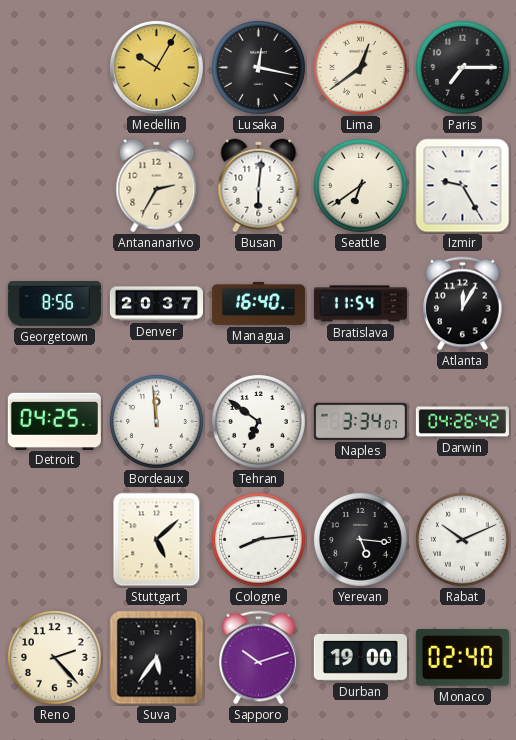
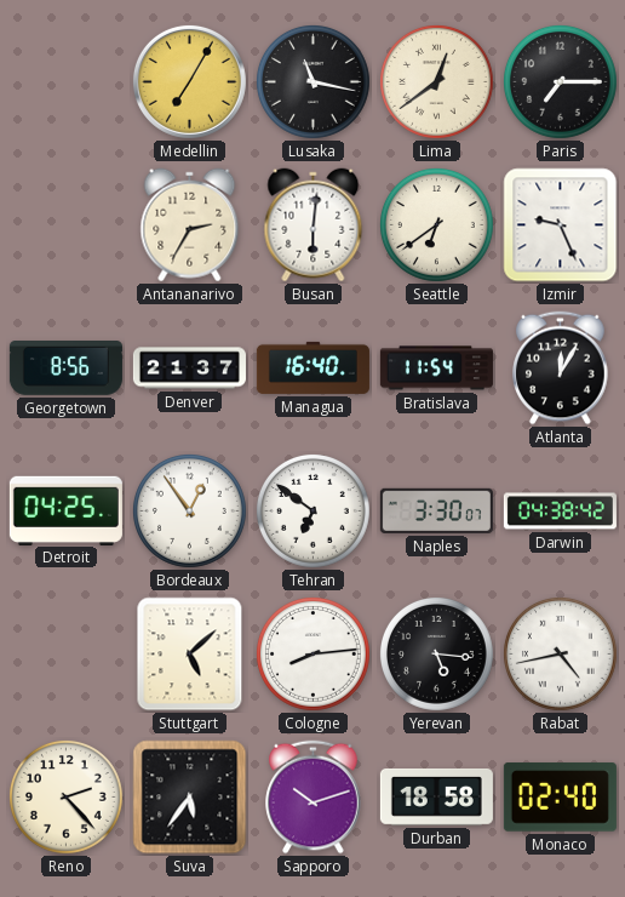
Medellin: 10:05 -> 7:05 (189, 81)
Lusaka: 12:17 -> 11:17 (312, 81)
Izmir: 9:25 -> 9:26 (561, 225)
Denver: 20:37 -> 21:37 (189, 368)
Bordeaux: 11:59 -> 12:54 (189, 510)
Naples: 3:34 -> 3:30 (436, 510)
Darwin: 04:26 -> 04:38 (560, 512)
Rabat: 10:11 -> 4:43 (560, 653)
Durban: 19:00 -> 18:58 (436, 796)
